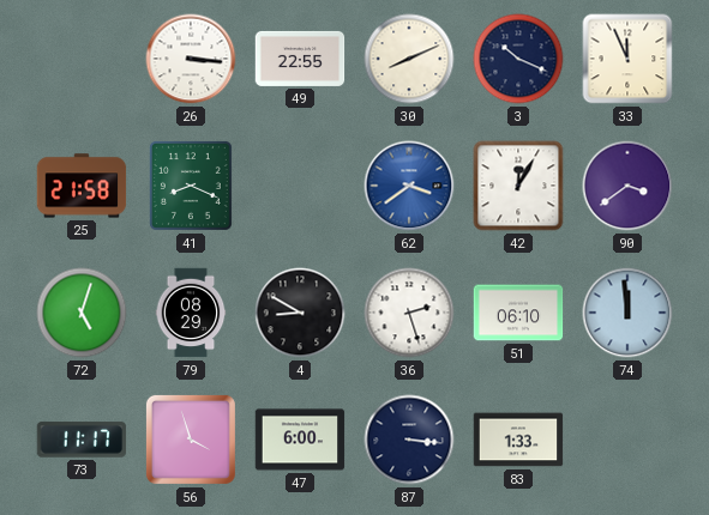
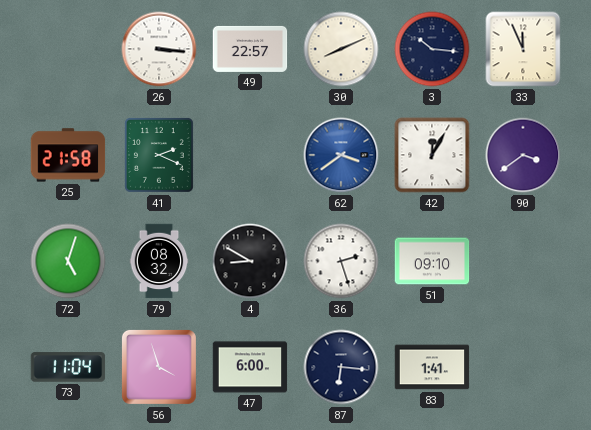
49: 22:55 -> 22:57 (250, 49)
3: 10:19 -> 10:16 (432, 49)
41: 8:19 -> 2:19 (159, 155)
79: 08:29 -> 08:32 (159, 261)
51: 06:10 -> 09:10 (432, 261)
74: 11:59 -> none (627, 313)
73: 11:17 -> 11:04 (68, 367)
87: 3:16 -> 6:16 (341, 367)
83: 1:33 -> 1:41 (432, 367)
